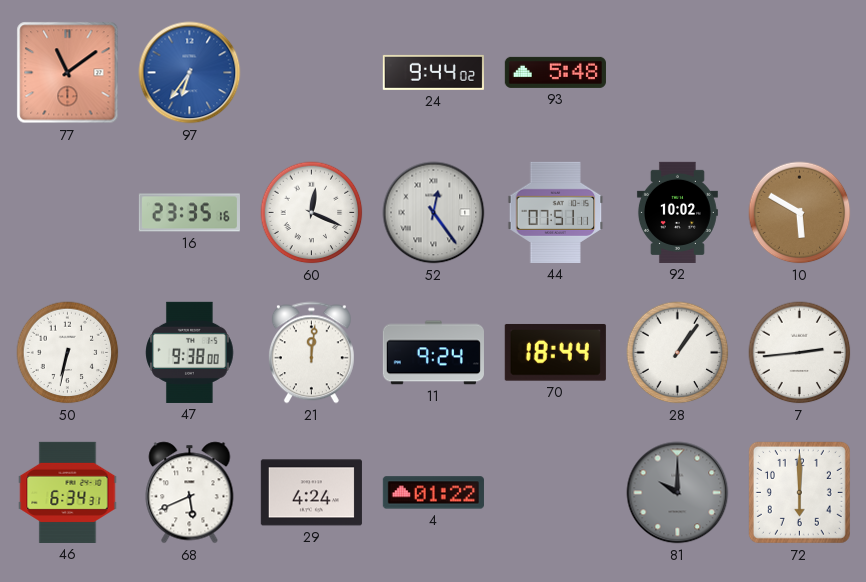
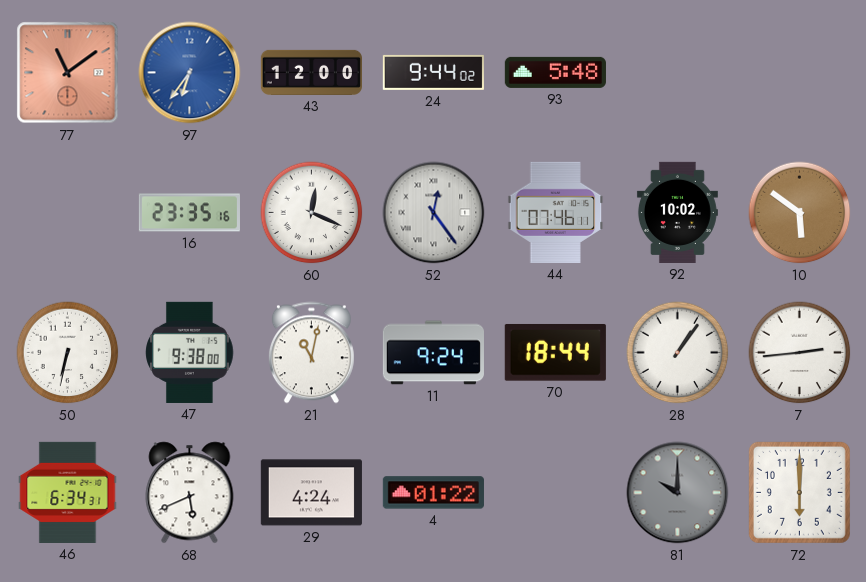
43: none -> 12:00 (311, 72)
44: 07:51 -> 07:46 (556, 212)
10: 5:50 -> 5:51 (800, 213)
21: 12:01 -> 11:02 (311, 353)
